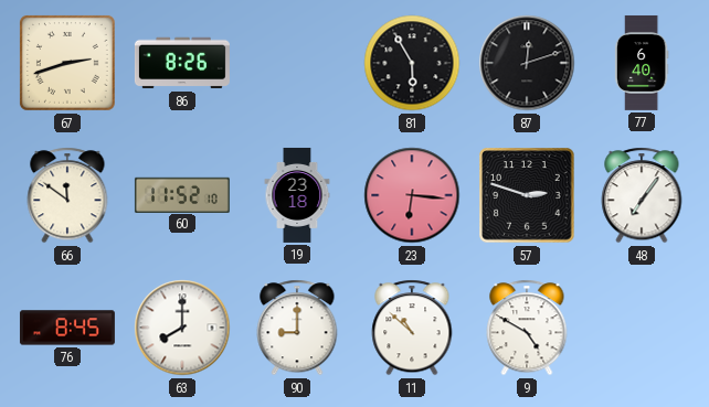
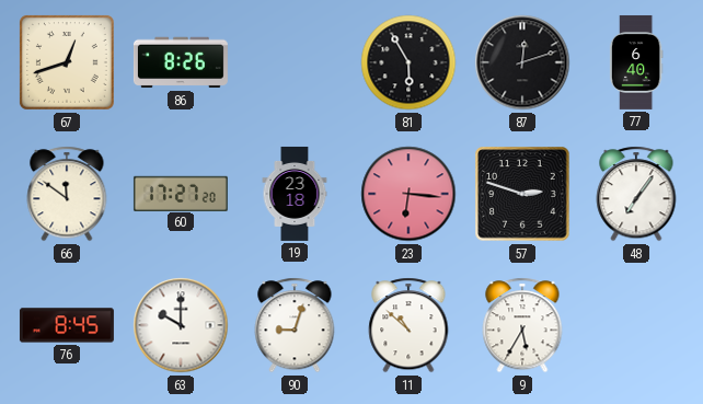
67: 2:42 -> 12:42 (67, 62)
60: 11:52 -> 17:27 (181, 193)
63: 8:00 -> 10:00 (181, 325)
90: 9:00 -> 9:03 (295, 325)
9: 4:50 -> 5:35 (522, 325)
